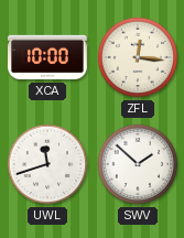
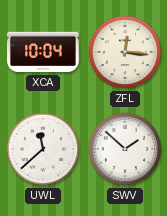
XCA: 10:00 -> 10:04 (44, 52)
UWL: 11:42 -> 11:38 (43, 149)
